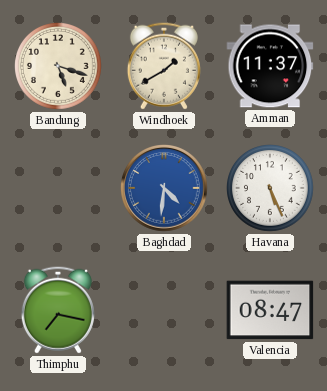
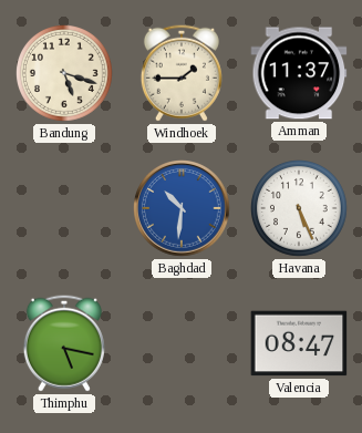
Windhoek: 1:40 -> 1:45 (182, 73)
Baghdad: 4:31 -> 10:31 (182, 208)
Thimphu: 7:17 -> 5:17 (64, 343)
